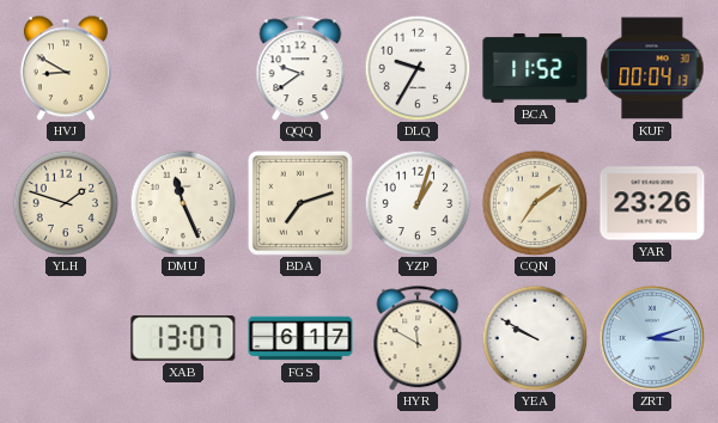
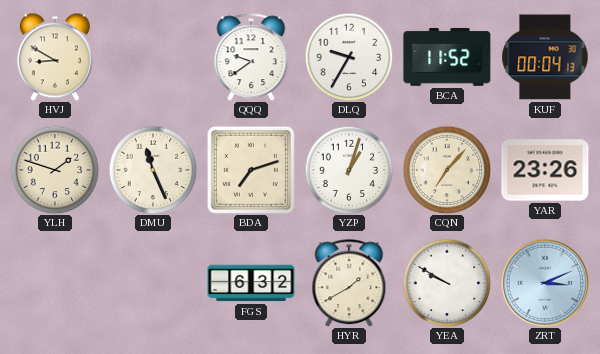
CQN: 7:09 -> 7:07 (447, 170)
XAB: 13:07 -> none (183, 338)
FGS: 6:17 -> 6:32 (251, 283)
HYR: 11:50 -> 1:40 (349, 283)
ZRT: 3:12 -> 3:11 (545, 283)
